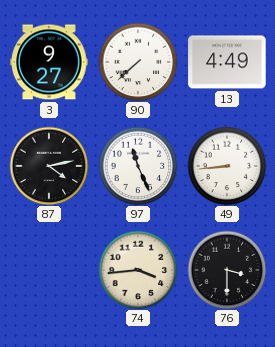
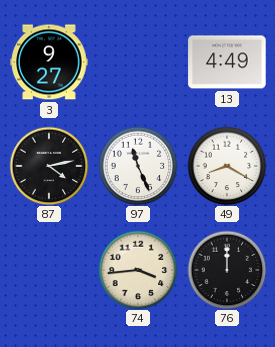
90: 7:38 -> none (138, 62)
49: 8:44 -> 8:20 (227, 166)
76: 3:30 -> 12:00 (227, 270)
